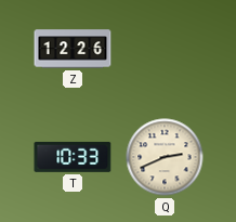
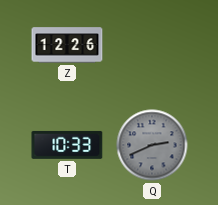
Q dial: cream -> grey (152, 145)
